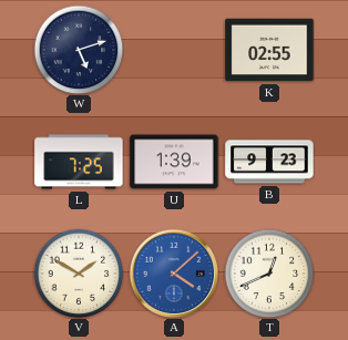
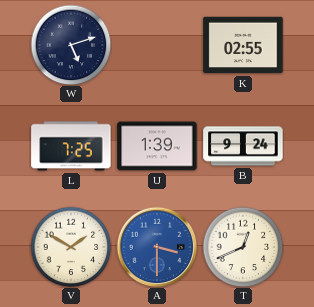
B: 9:23 -> 9:24 (243, 146)
A: 4:08 -> 3:30 (157, 247)
